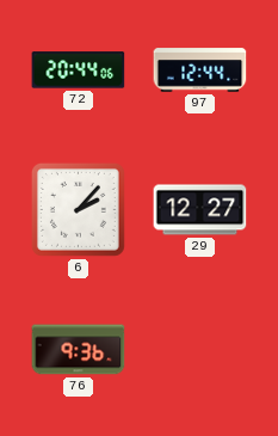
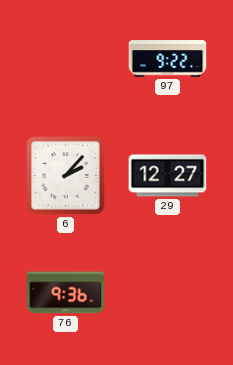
72: 20:44 -> none (79, 70)
97: 12:44 -> 9:22 (168, 59)
